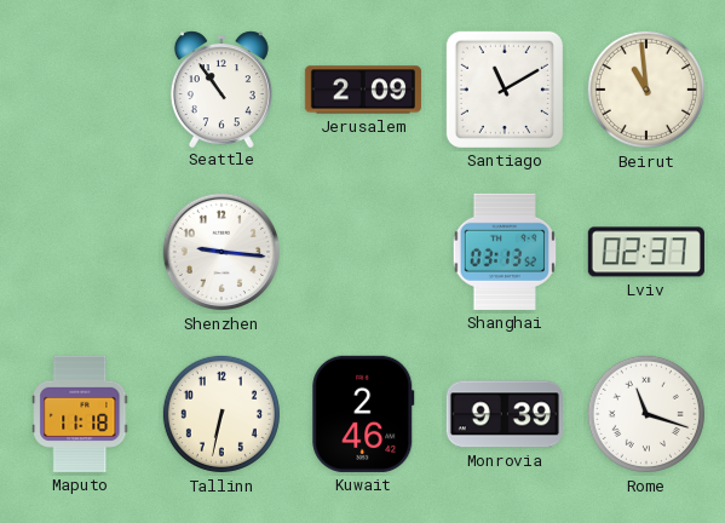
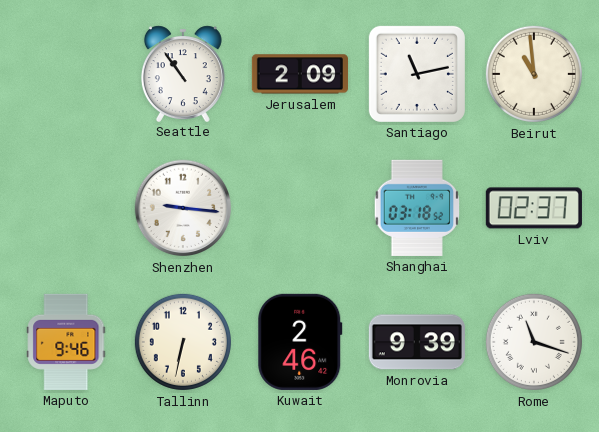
Santiago: 11:10 -> 11:13 (417, 74)
Shanghai: 03:13 -> 03:18 (417, 208)
Maputo: 11:18 -> 9:46 (66, 342)
